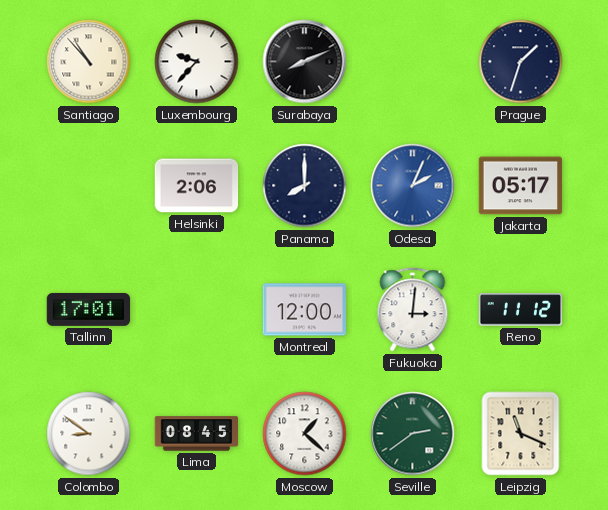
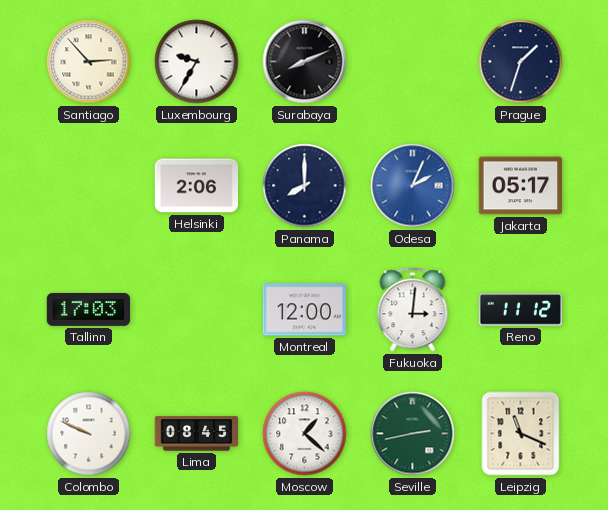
Santiago: 10:53 -> 2:53 (89, 62)
Luxembourg: 9:37 -> 9:35 (197, 62)
Tallinn: 17:01 -> 17:03 (89, 310)
Colombo: 8:51 -> 9:49 (89, 434)
Seville: 2:39 -> 2:43 (413, 434)
